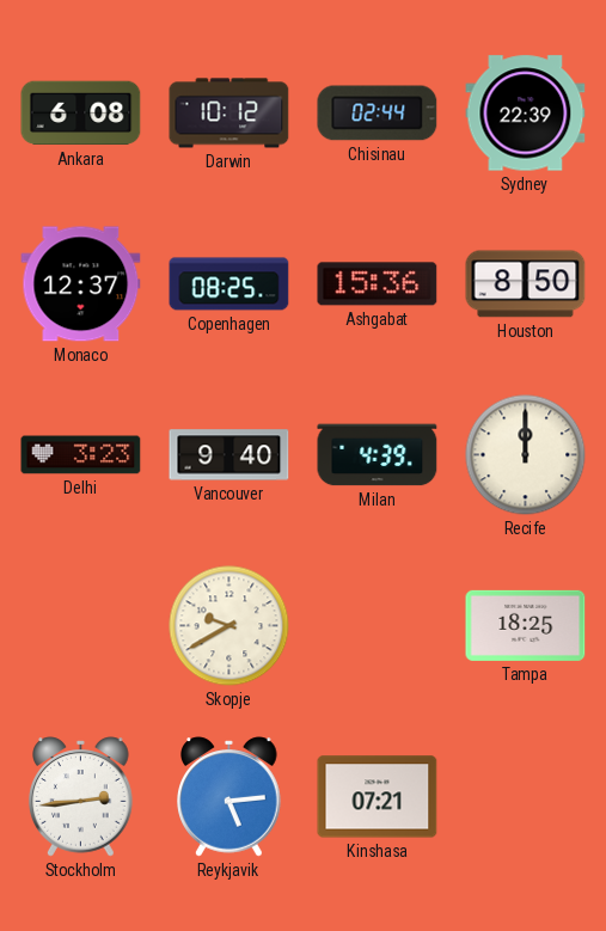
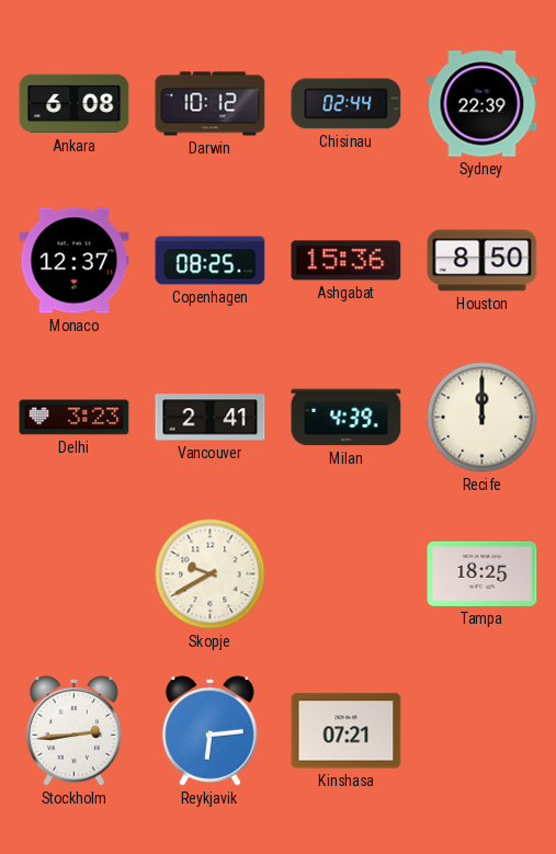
Vancouver: 9:40 -> 2:41 (211, 418)
Reykjavik: 5:14 -> 6:14 (211, 731)
